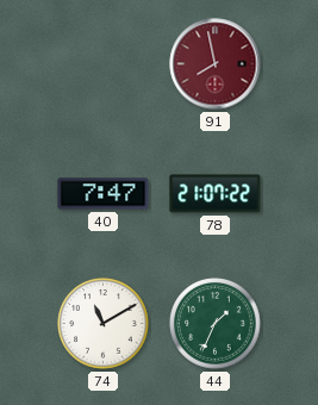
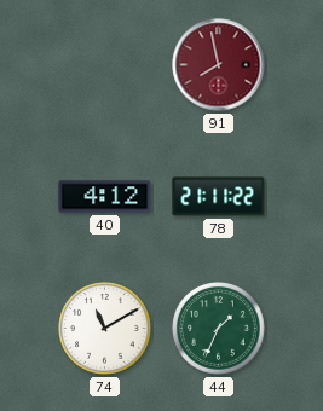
40: 7:47 -> 4:12 (105, 197)
78: 21:07 -> 21:11 (219, 197)
